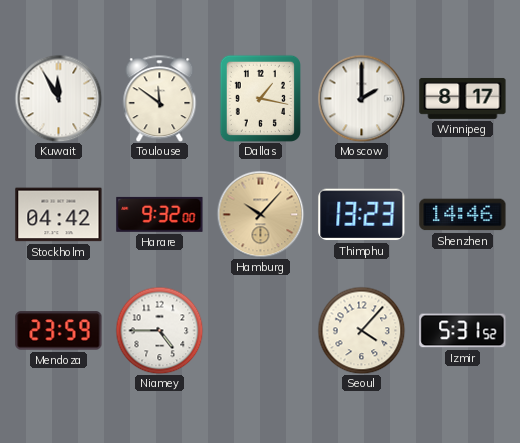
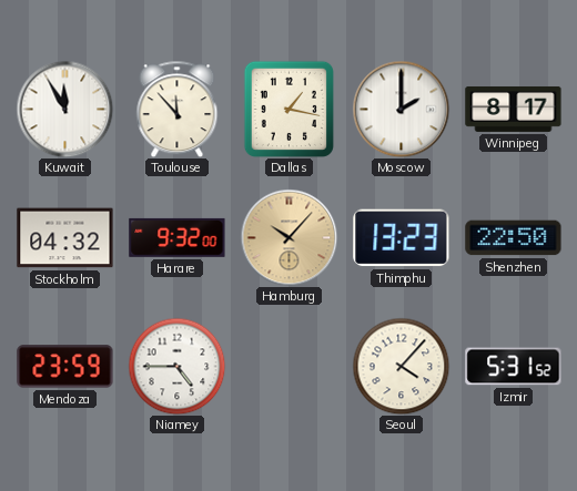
Toulouse: 11:51 -> 11:53 (178, 109)
Stockholm: 04:42 -> 04:32 (65, 238)
Shenzhen: 14:46 -> 22:50 (514, 238)
